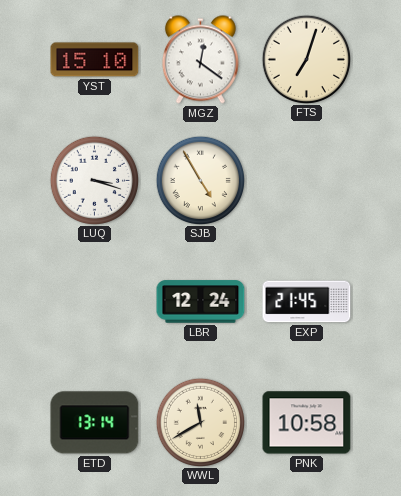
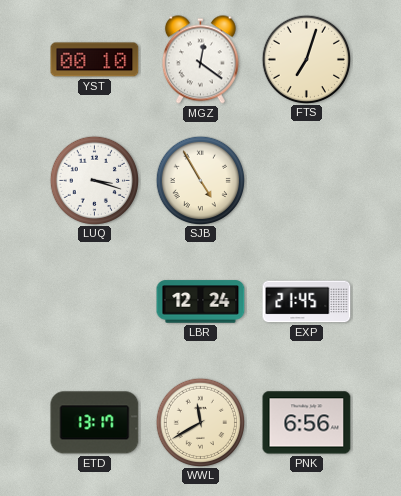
YST: 15:10 -> 00:10 (95, 60)
ETD: 13:14 -> 13:17 (95, 423)
PNK: 10:58 -> 6:56 (307, 423)
